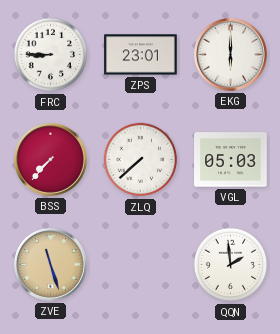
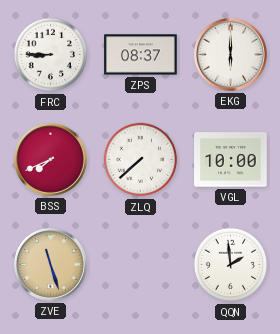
ZPS: 23:01 -> 08:37 (141, 55)
BSS: 7:37 -> 7:41 (50, 159)
VGL: 05:03 -> 10:00 (231, 160)
